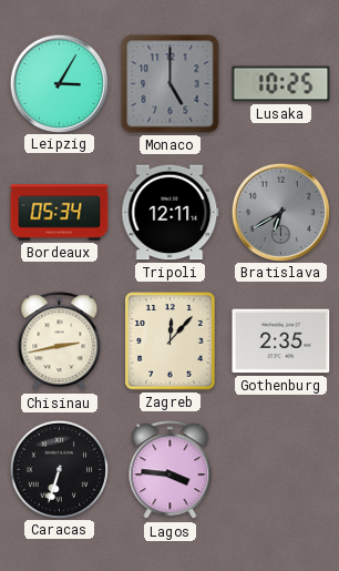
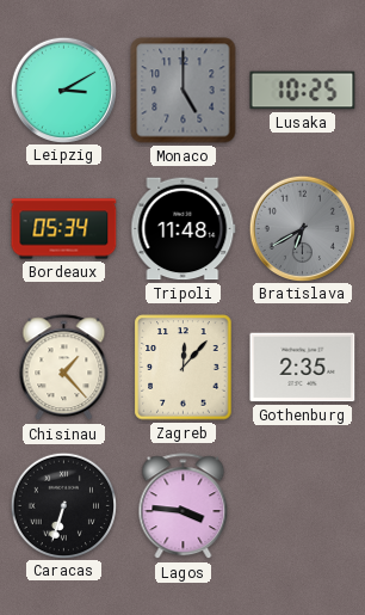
Leipzig: 3:05 -> 3:10 (63, 90)
Tripoli: 12:11 -> 11:48 (184, 229)
Chisinau: 2:43 -> 1:23 (64, 368)
